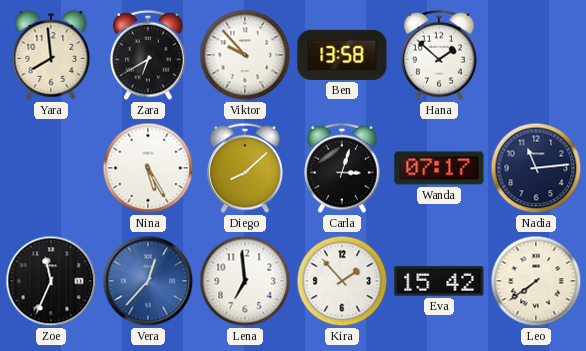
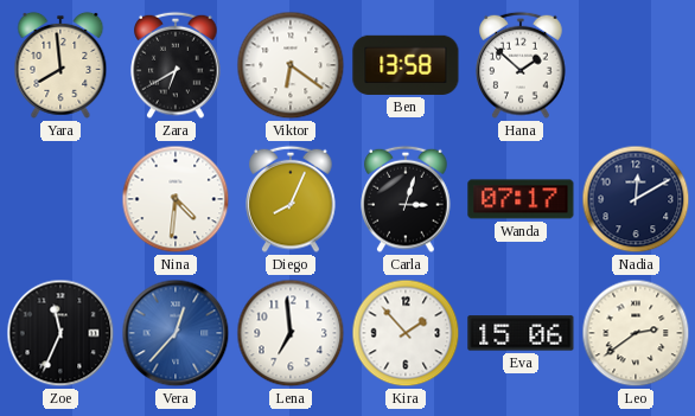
Viktor: 9:53 -> 6:21 (291, 65)
Nina: 5:25 -> 4:31 (176, 199)
Diego: 8:08 -> 8:04 (291, 199)
Nadia: 11:14 -> 12:10 (636, 199)
Eva: 15:42 -> 15:06 (521, 333)
Leo: 7:39 -> 2:39 (636, 333)
